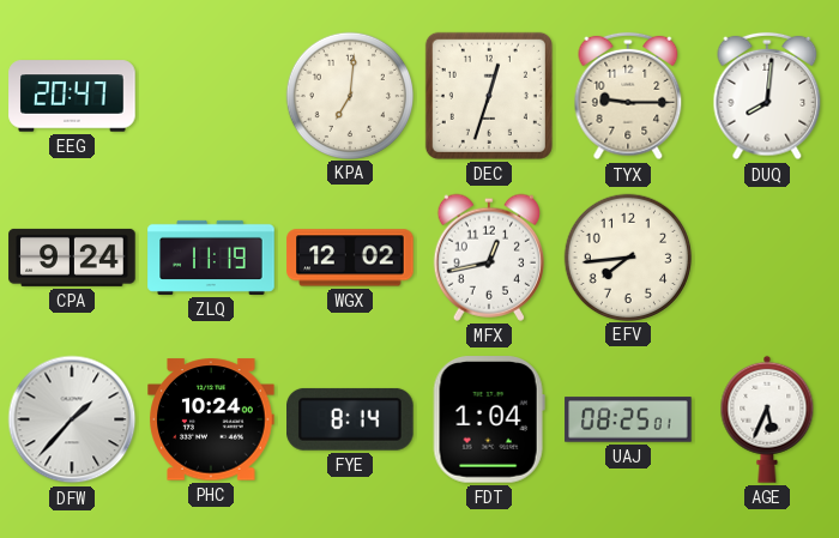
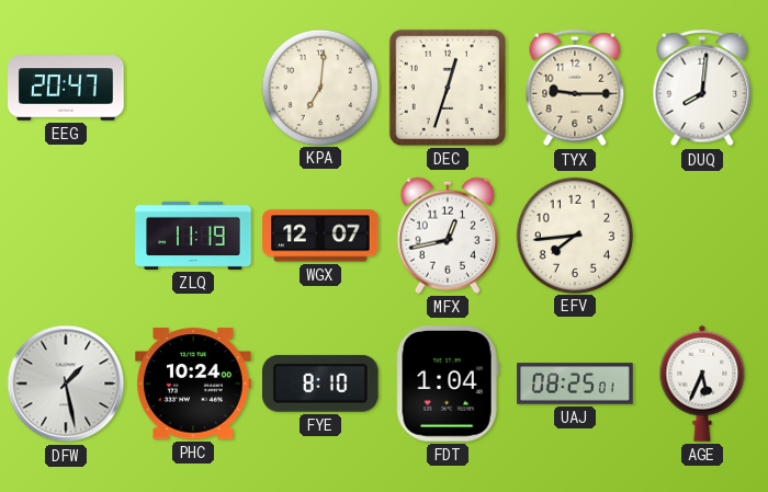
CPA: 9:24 -> none (72, 258)
WGX: 12:02 -> 12:07 (320, 236)
DFW: 1:37 -> 1:28 (66, 384)
FYE: 8:14 -> 8:10 (321, 384)
